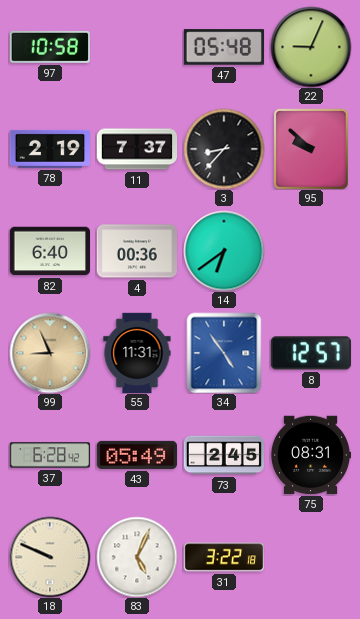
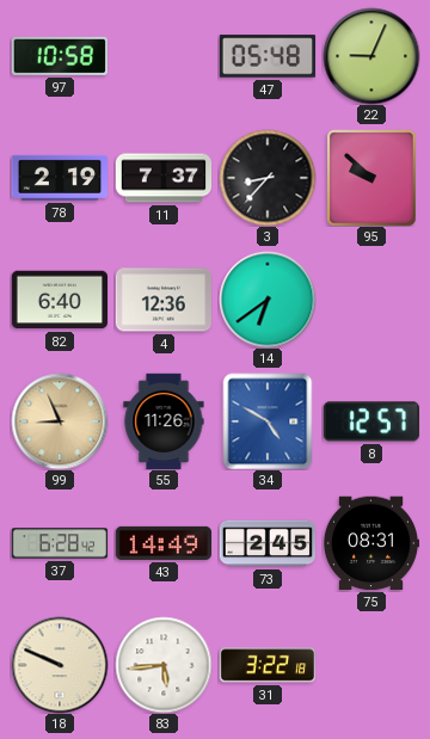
4: 00:36 -> 12:36 (162, 300)
55: 11:31 -> 11:26 (164, 421)
34: 4:54 -> 4:50 (268, 421)
43: 05:49 -> 14:49 (162, 543)
83: 5:04 -> 5:44 (164, 665)
